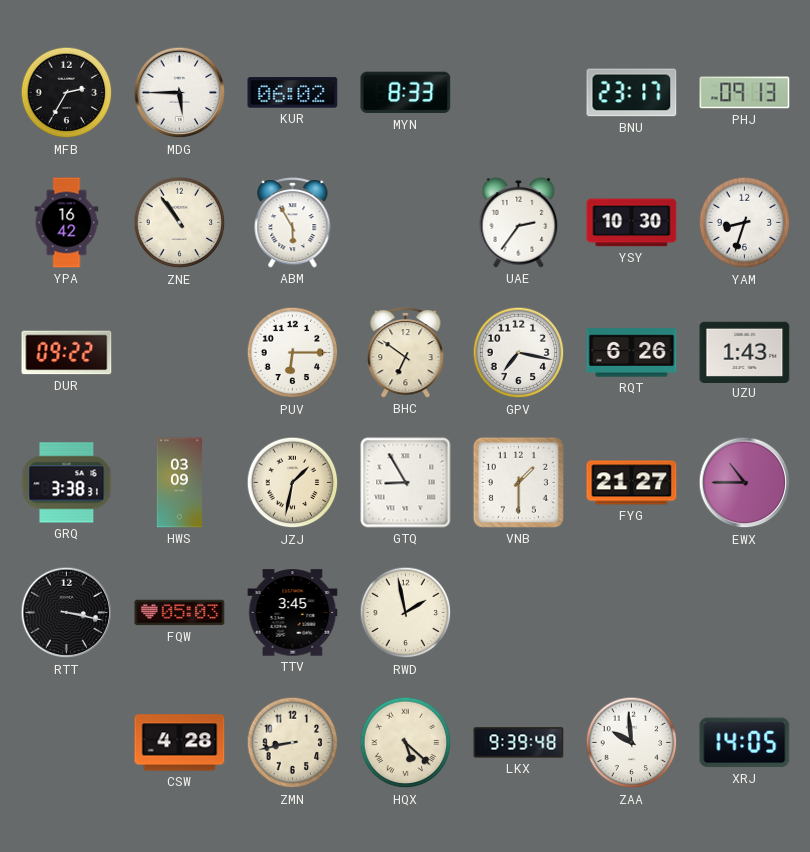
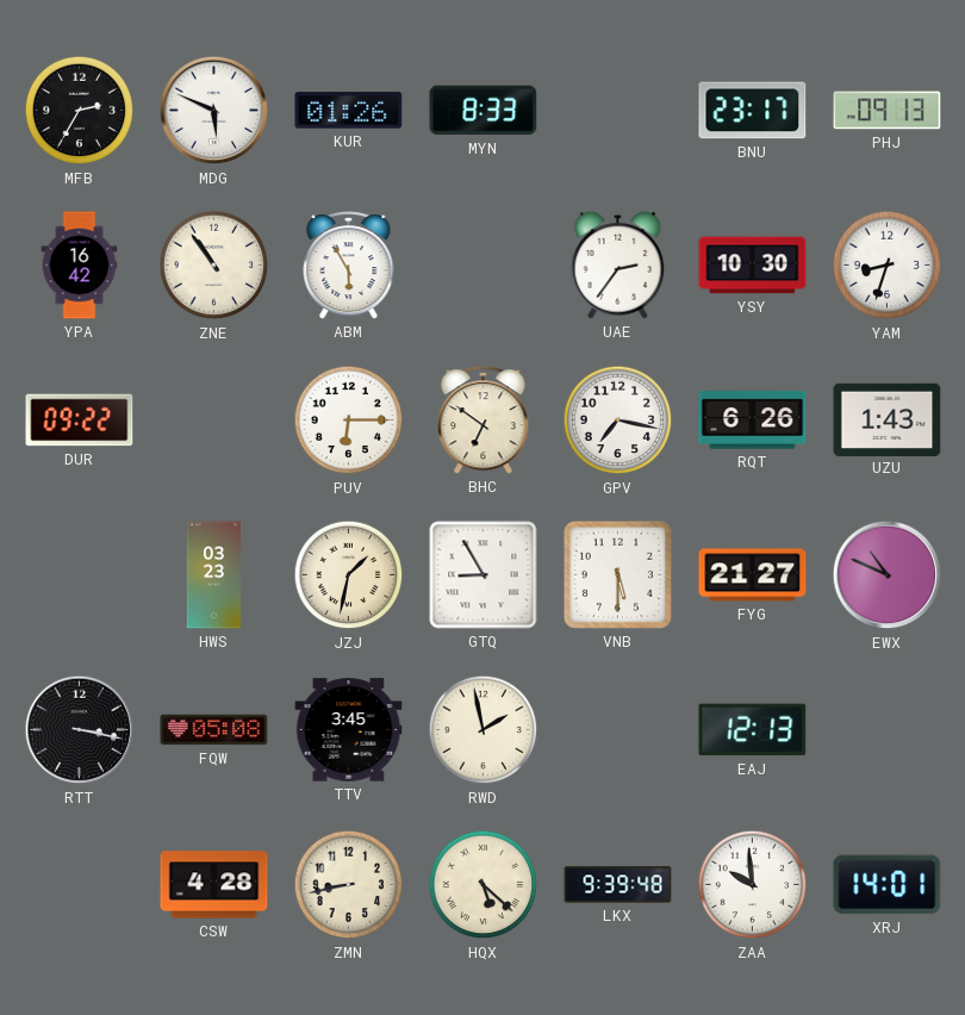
MDG: 5:45 -> 5:49 (214, 111)
KUR: 06:02 -> 01:26 (349, 111)
GRQ: 3:38 -> none (67, 483)
HWS: 03:09 -> 03:23 (213, 575)
VNB: 1:30 -> 5:30 (617, 574)
EWX: 10:45 -> 10:49 (888, 575)
FQW: 05:03 -> 05:08 (214, 730)
EAJ: none -> 12:13 (753, 730)
XRJ: 14:05 -> 14:01 (888, 885)
